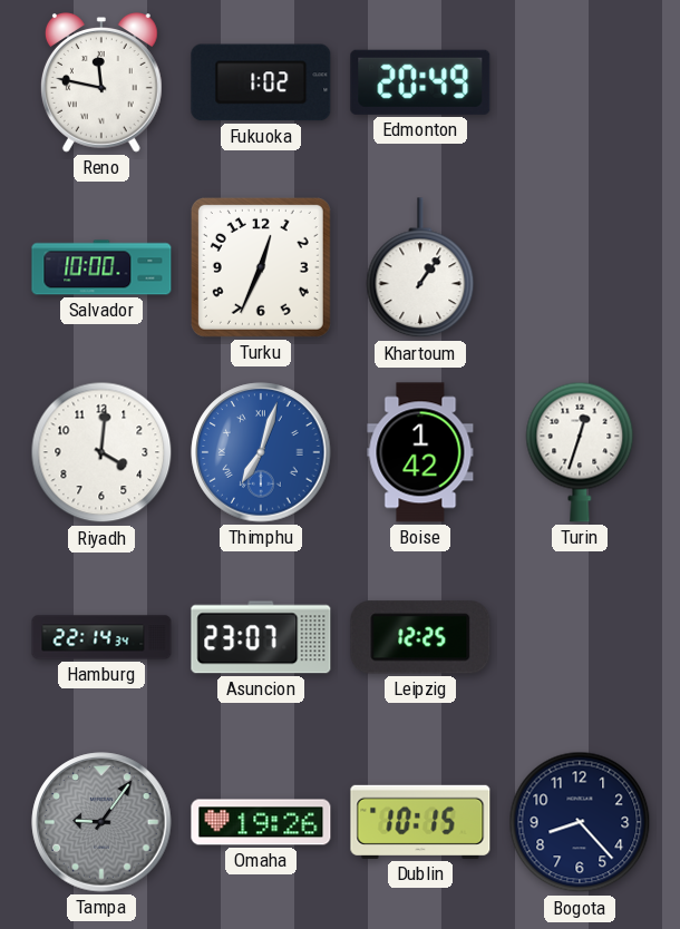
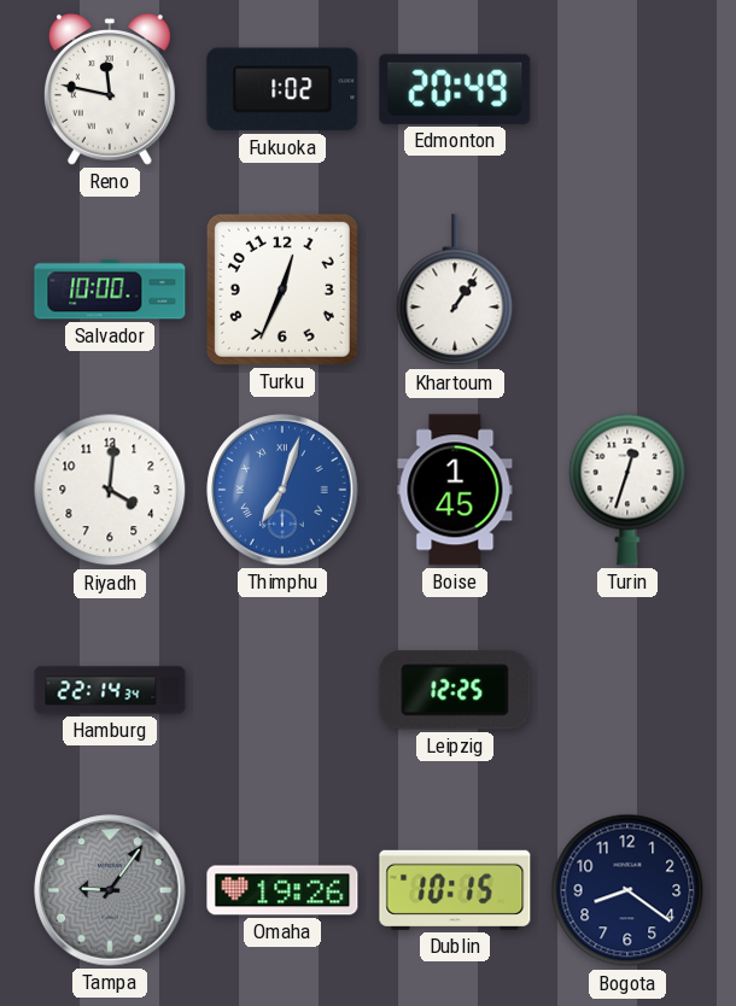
Boise: 1:42 -> 1:45 (455, 490)
Asuncion: 23:07 -> none (261, 637)
Bogota: 8:23 -> 8:21 (627, 890)
